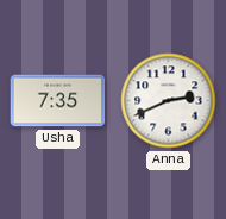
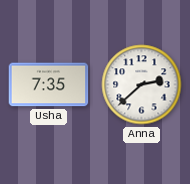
Anna: 2:41 -> 2:38 (142, 85)
